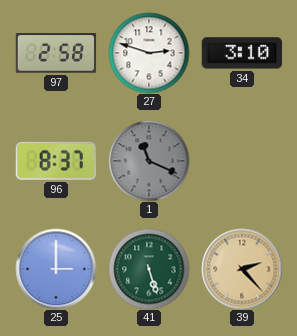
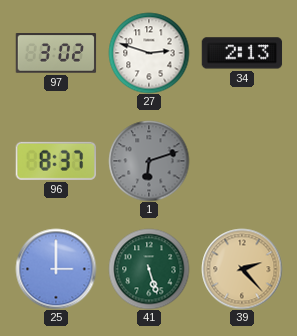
97: 2:58 -> 3:02 (56, 53)
34: 3:10 -> 2:13 (242, 53)
1: 11:19 -> 6:12 (149, 161)
